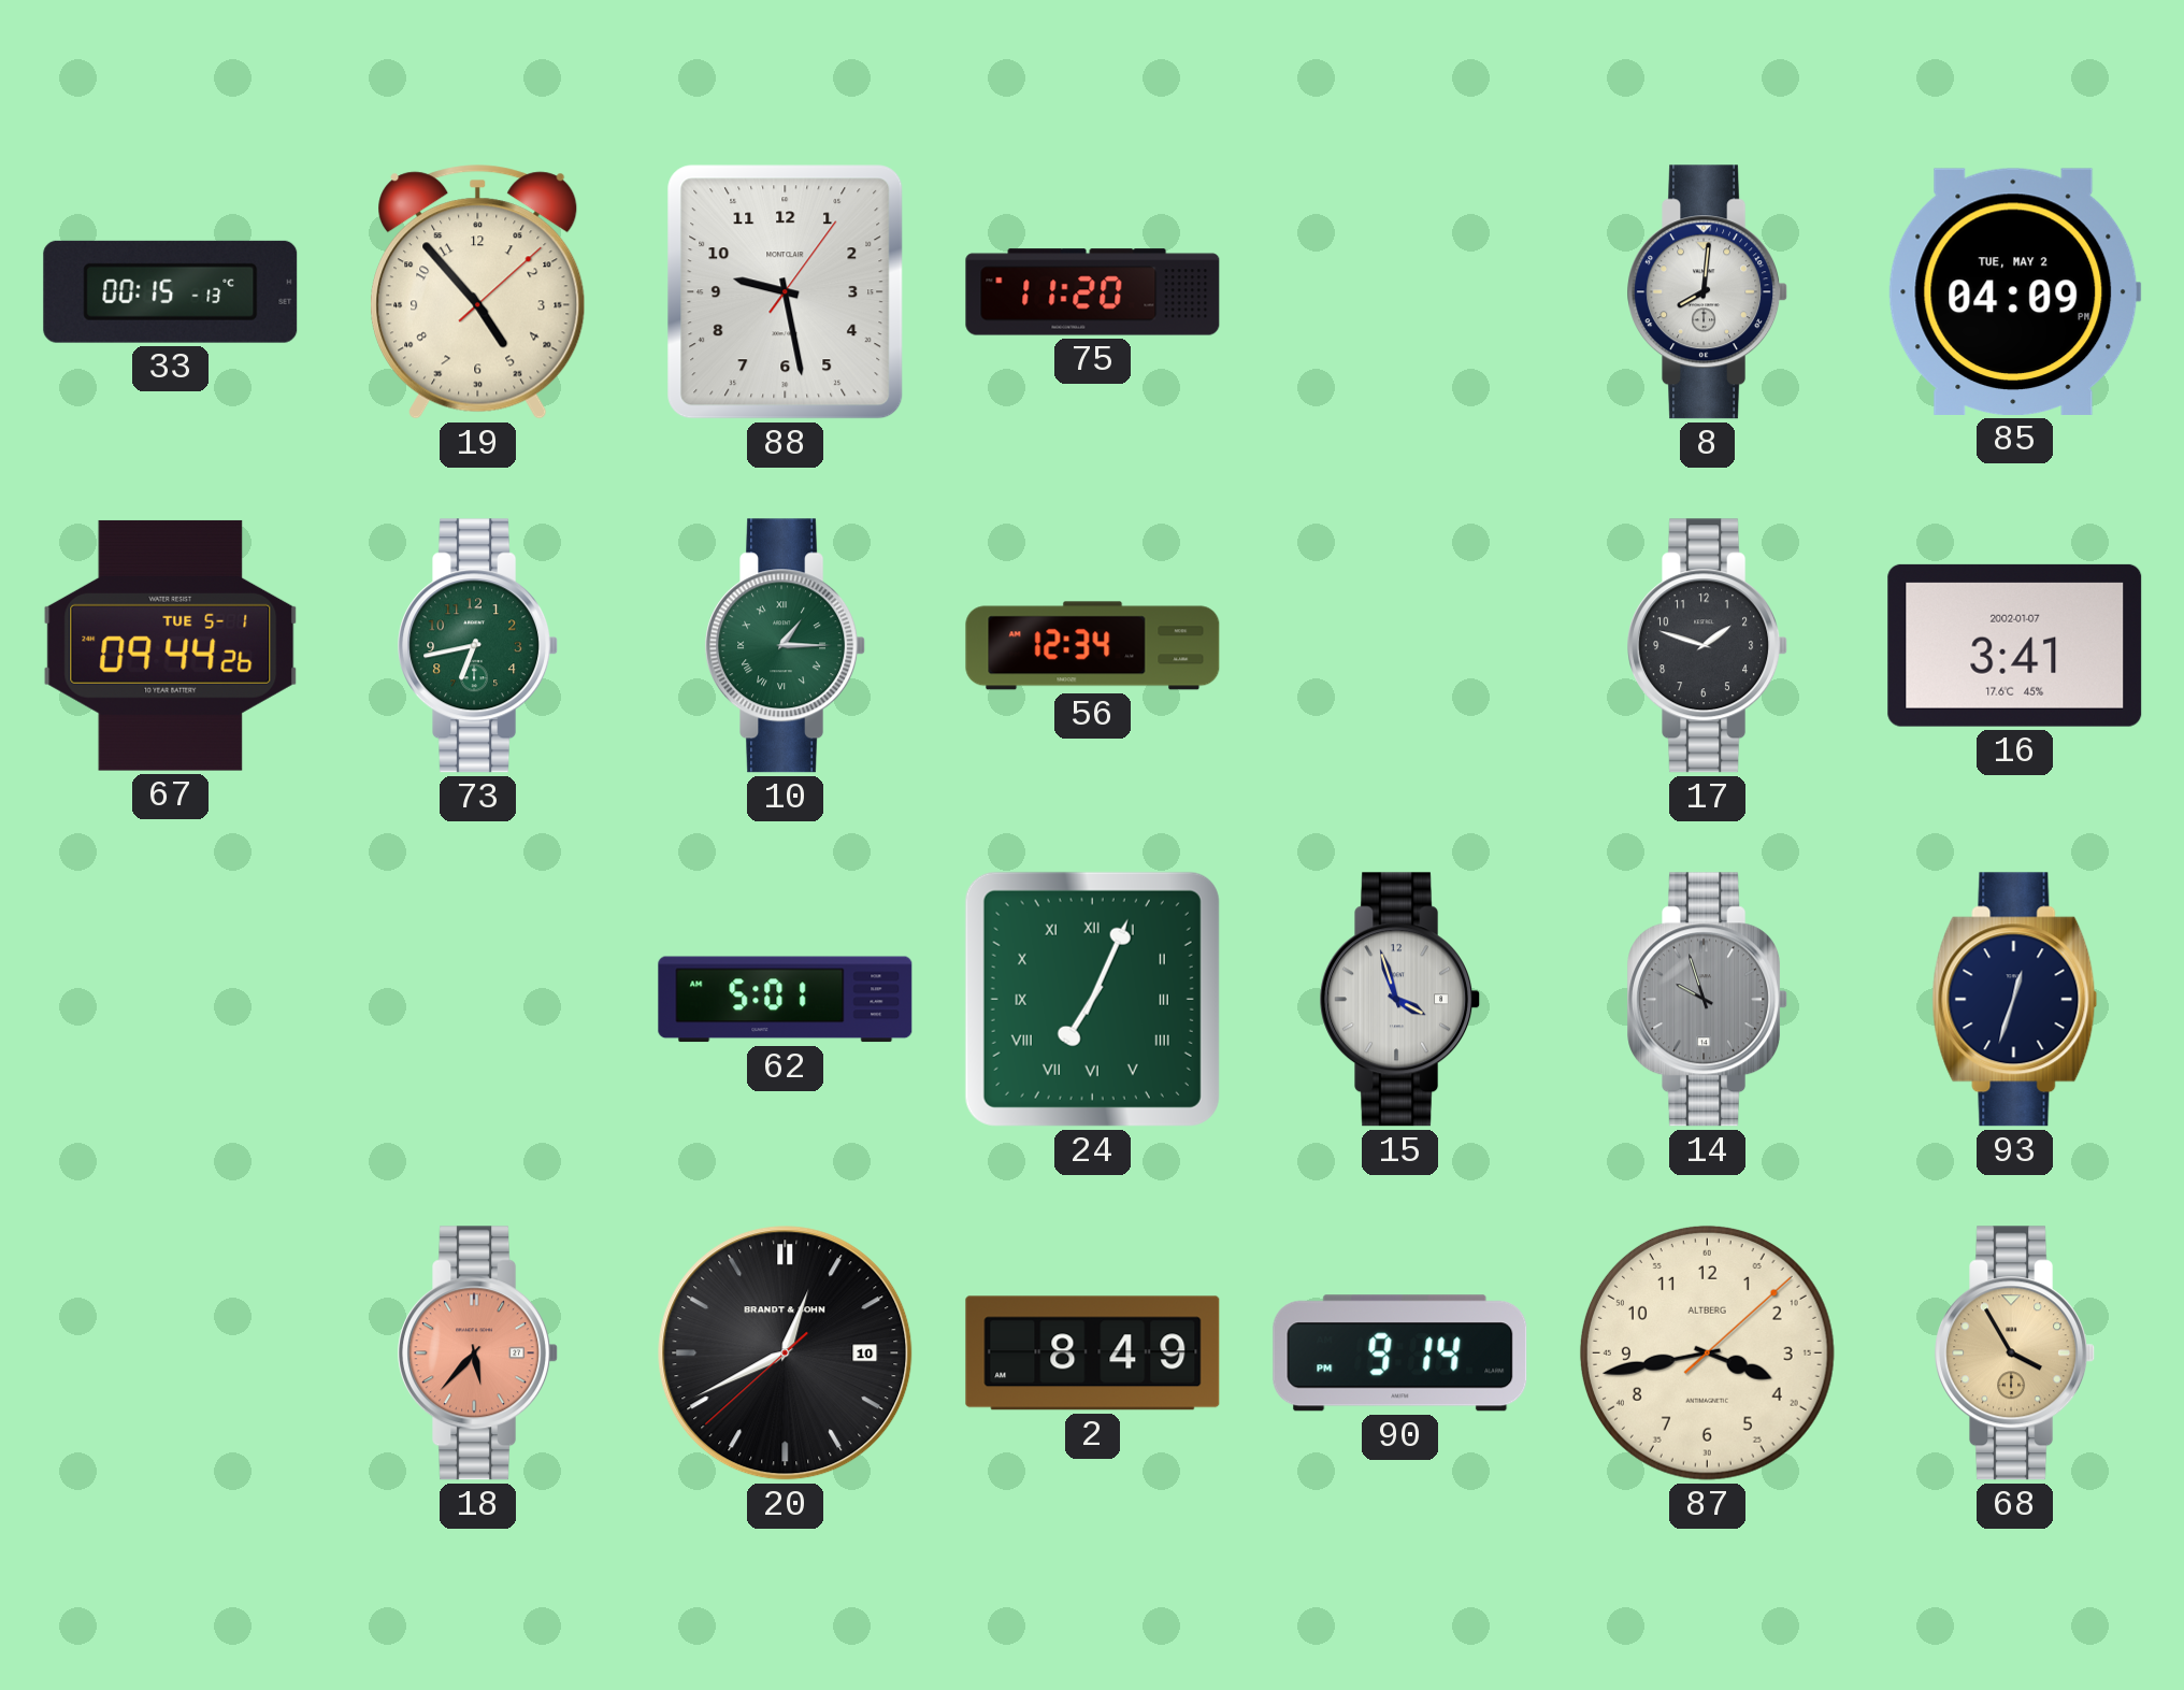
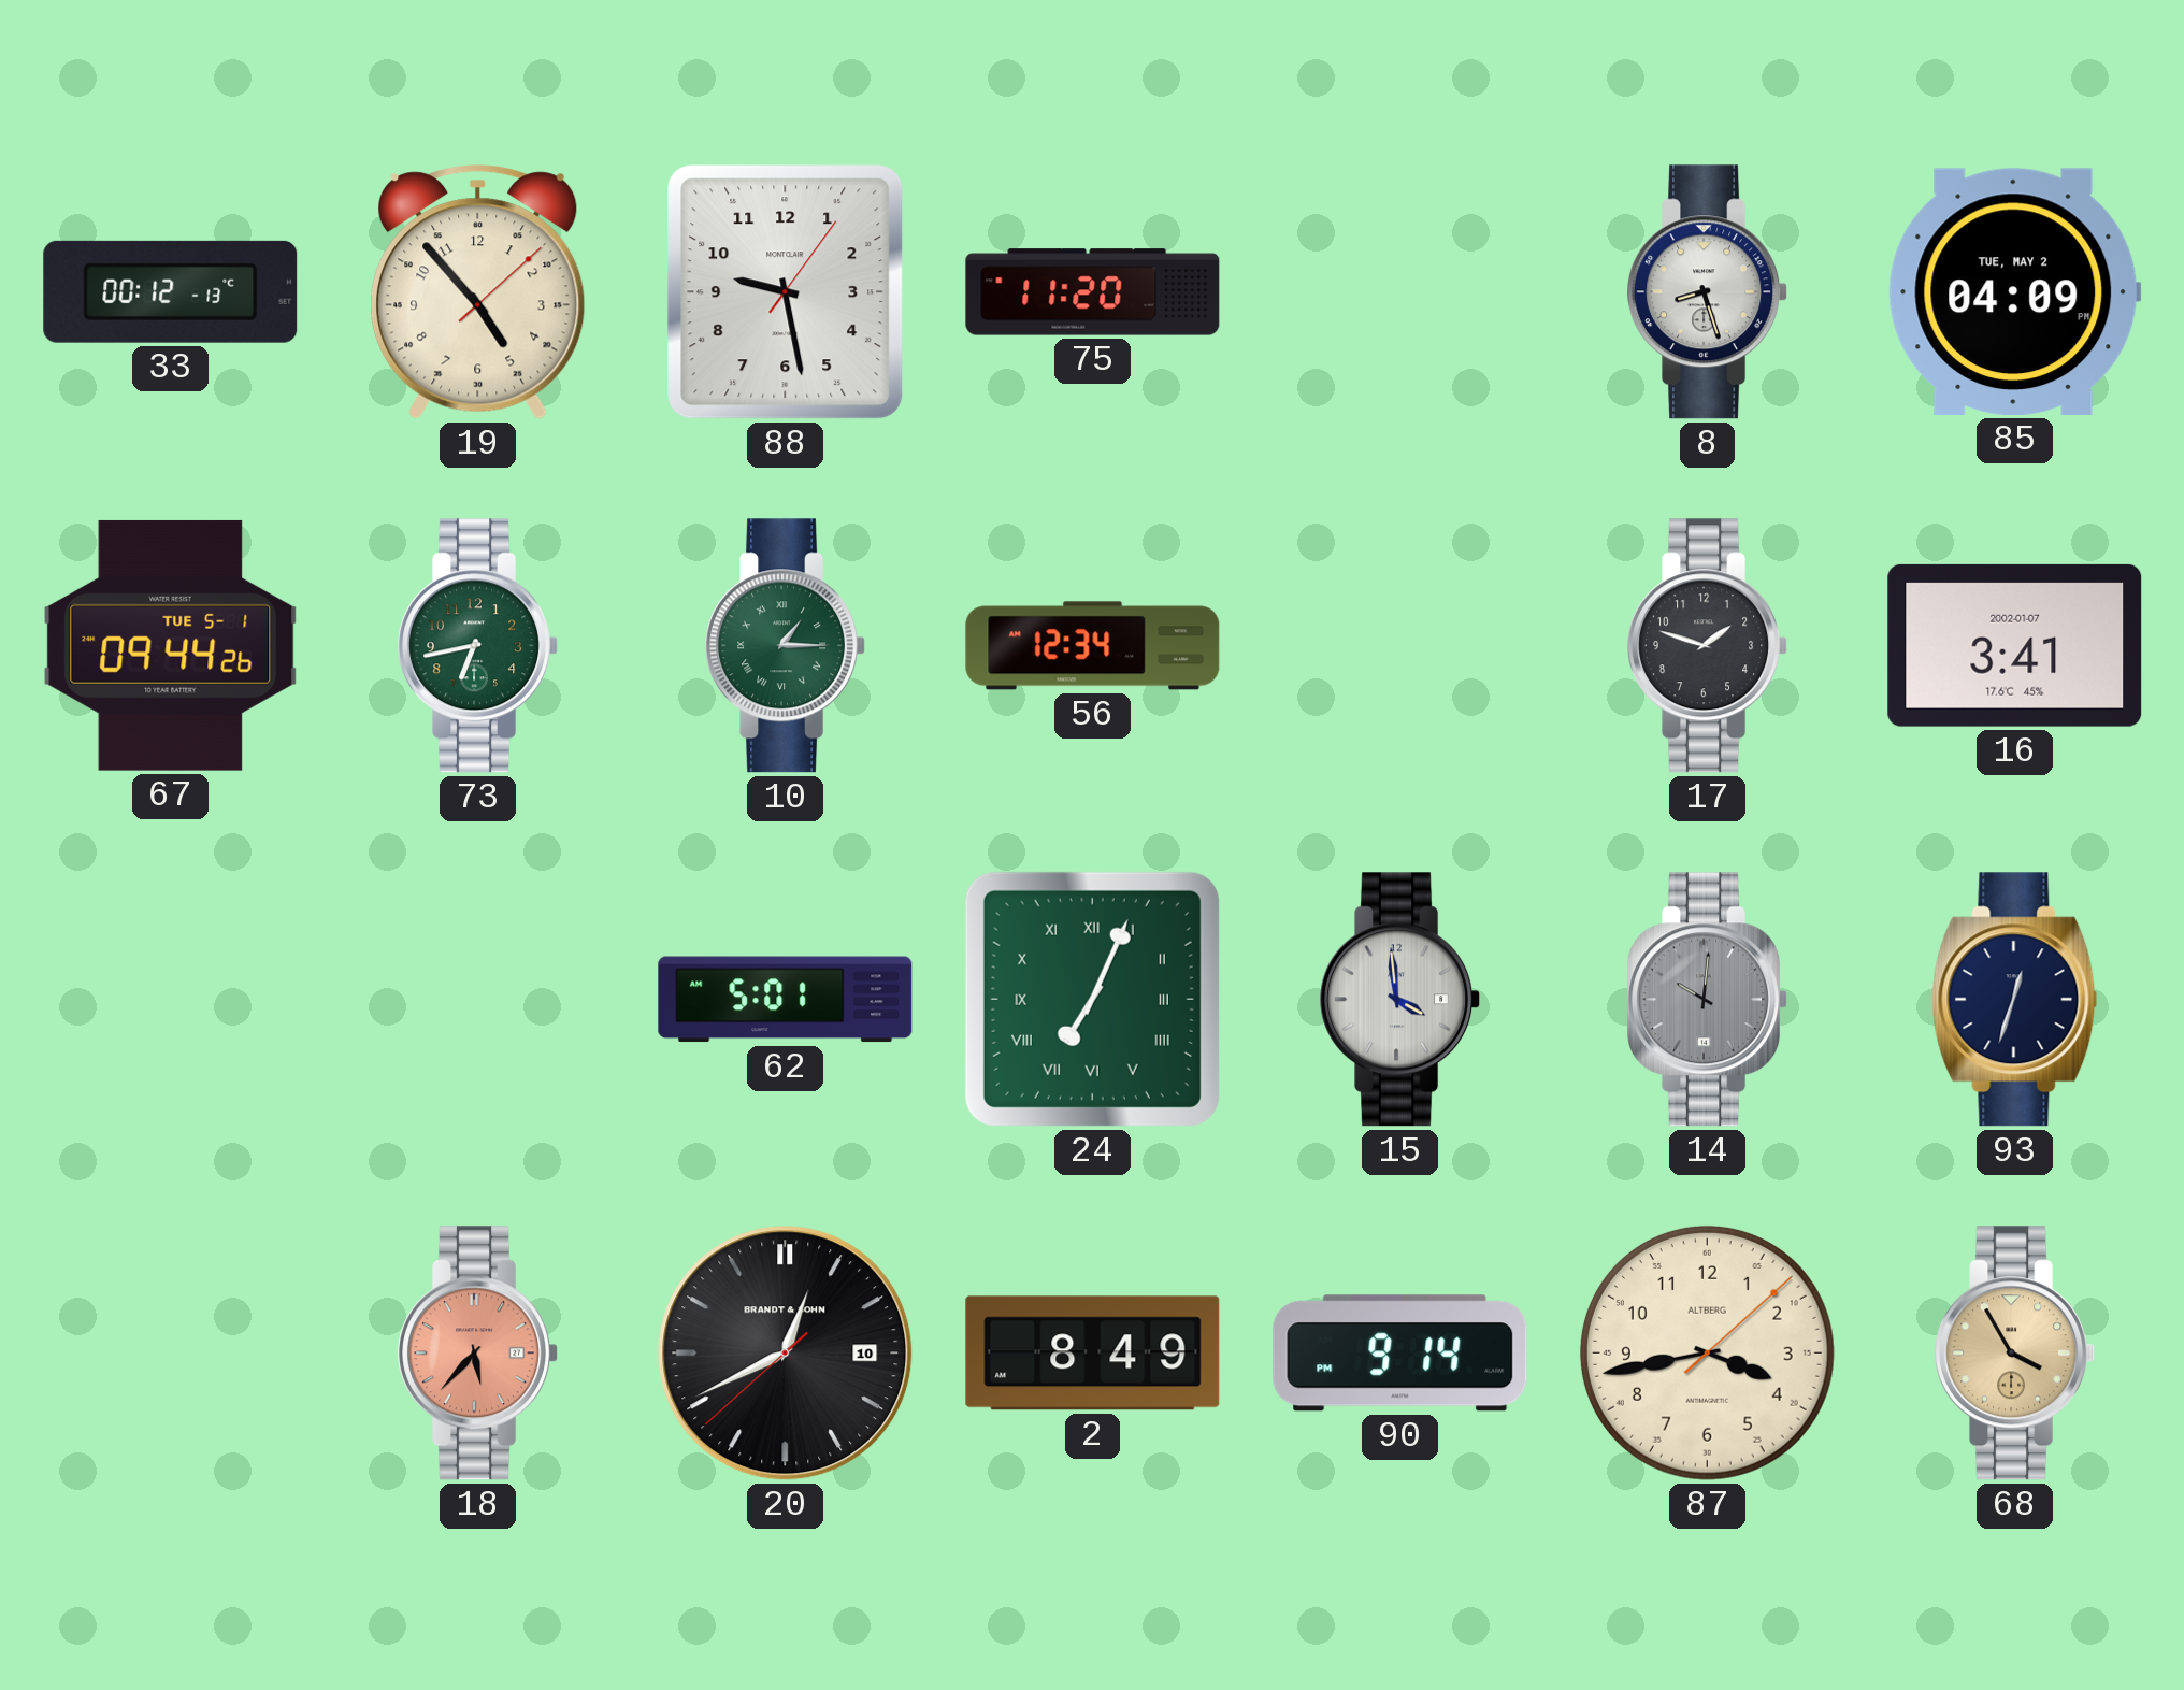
33: 00:15 -> 00:12 (171, 291)
8: 8:01 -> 8:27 (1708, 292)
15: 3:57 -> 3:59 (1400, 1000)
14: 9:57 -> 10:01 (1708, 1000)
